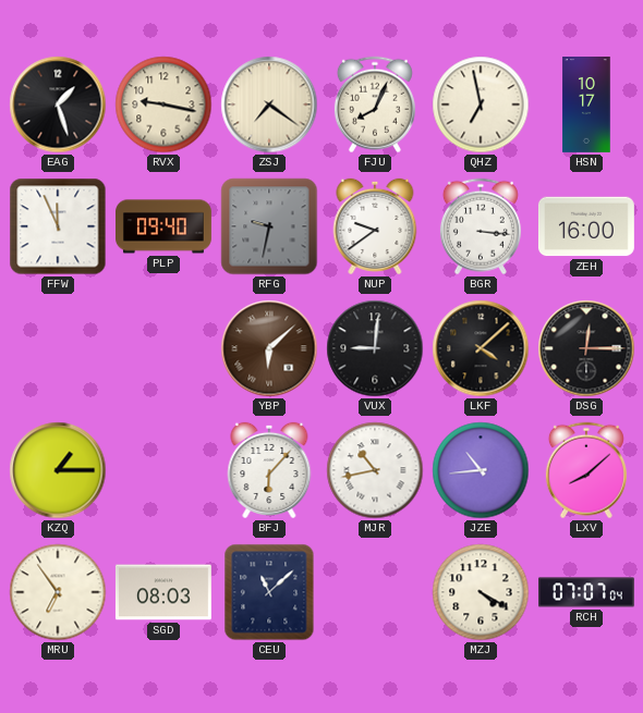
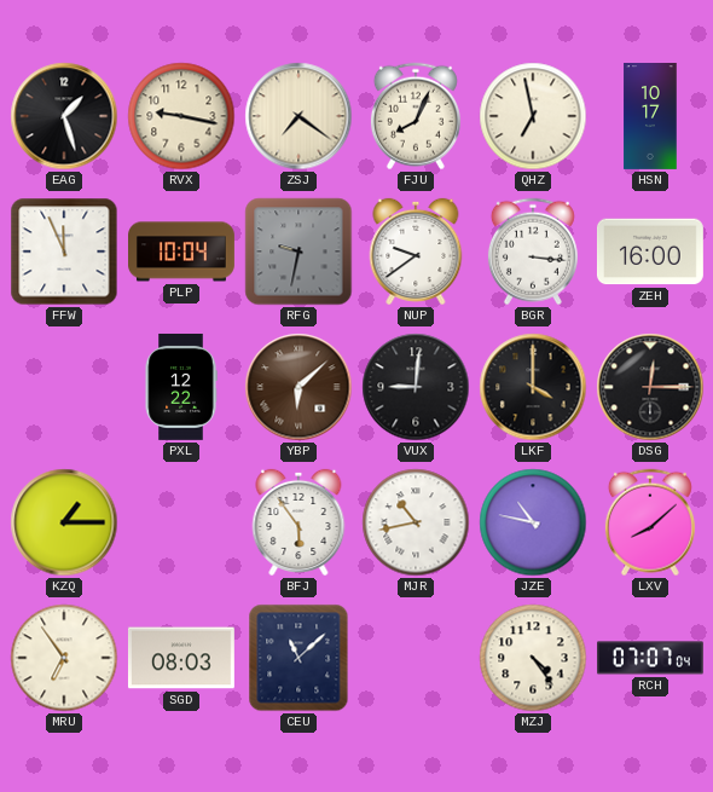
PLP: 09:40 -> 10:04 (182, 252)
PXL: none -> 12:22 (181, 387)
LKF: 4:08 -> 4:00 (533, 387)
BFJ: 6:07 -> 5:54 (298, 522)
JZE: 10:44 -> 10:47 (533, 522)
MZJ: 4:20 -> 4:24 (533, 658)
